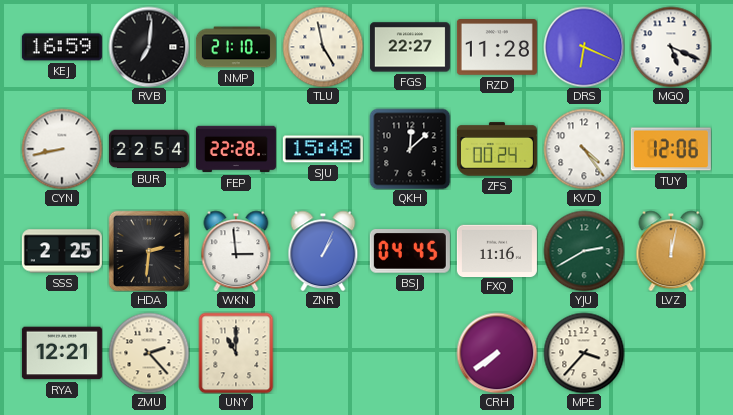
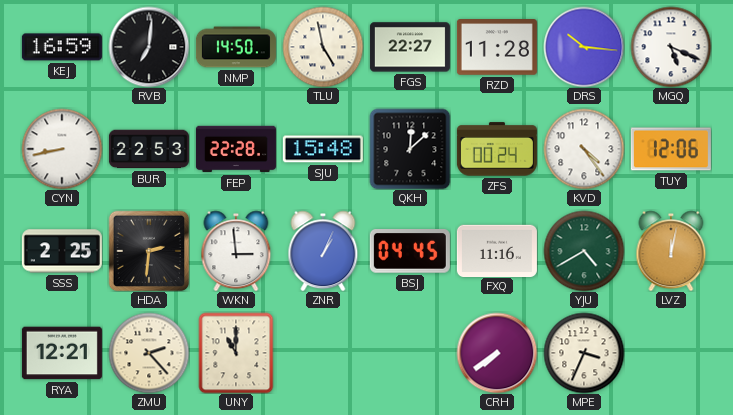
NMP: 21:10 -> 14:50 (236, 47)
DRS: 6:19 -> 10:16 (584, 47)
BUR: 22:54 -> 22:53 (149, 149)
YJU: 2:40 -> 4:40 (584, 251)
MPE: 3:37 -> 3:34 (584, 353)
